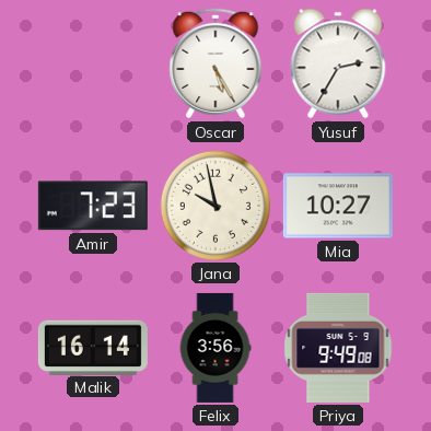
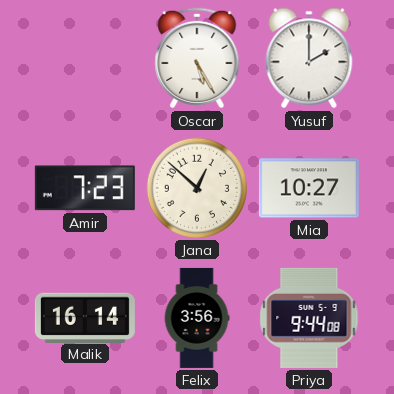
Yusuf: 2:35 -> 2:00 (309, 58)
Jana: 9:58 -> 12:52 (197, 188)
Priya: 9:49 -> 9:44 (309, 318)
